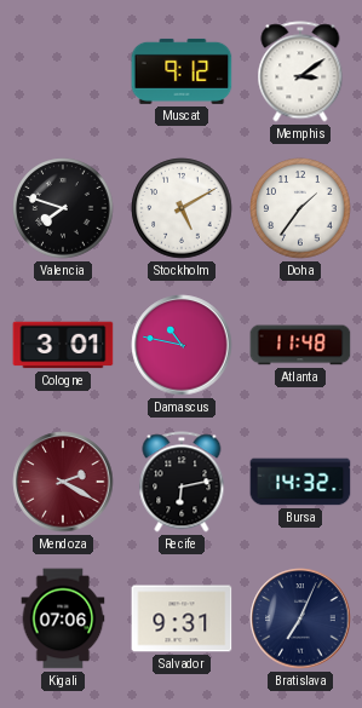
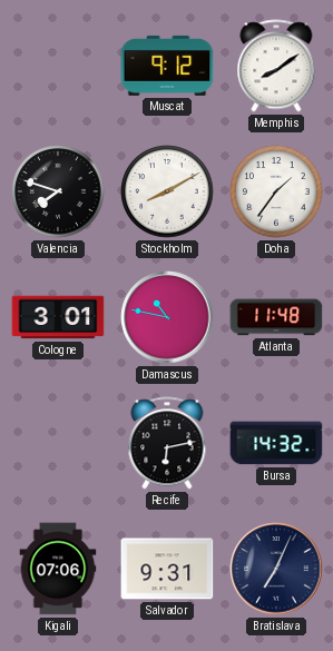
Memphis: 3:09 -> 8:09 (276, 66)
Stockholm: 5:10 -> 8:10 (167, 191)
Mendoza: 2:20 -> none (63, 482)
